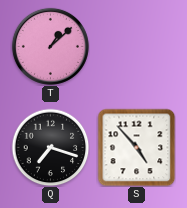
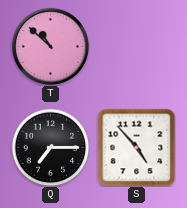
T: 1:08 -> 10:52 (50, 46)
Q: 7:18 -> 7:15 (50, 147)
